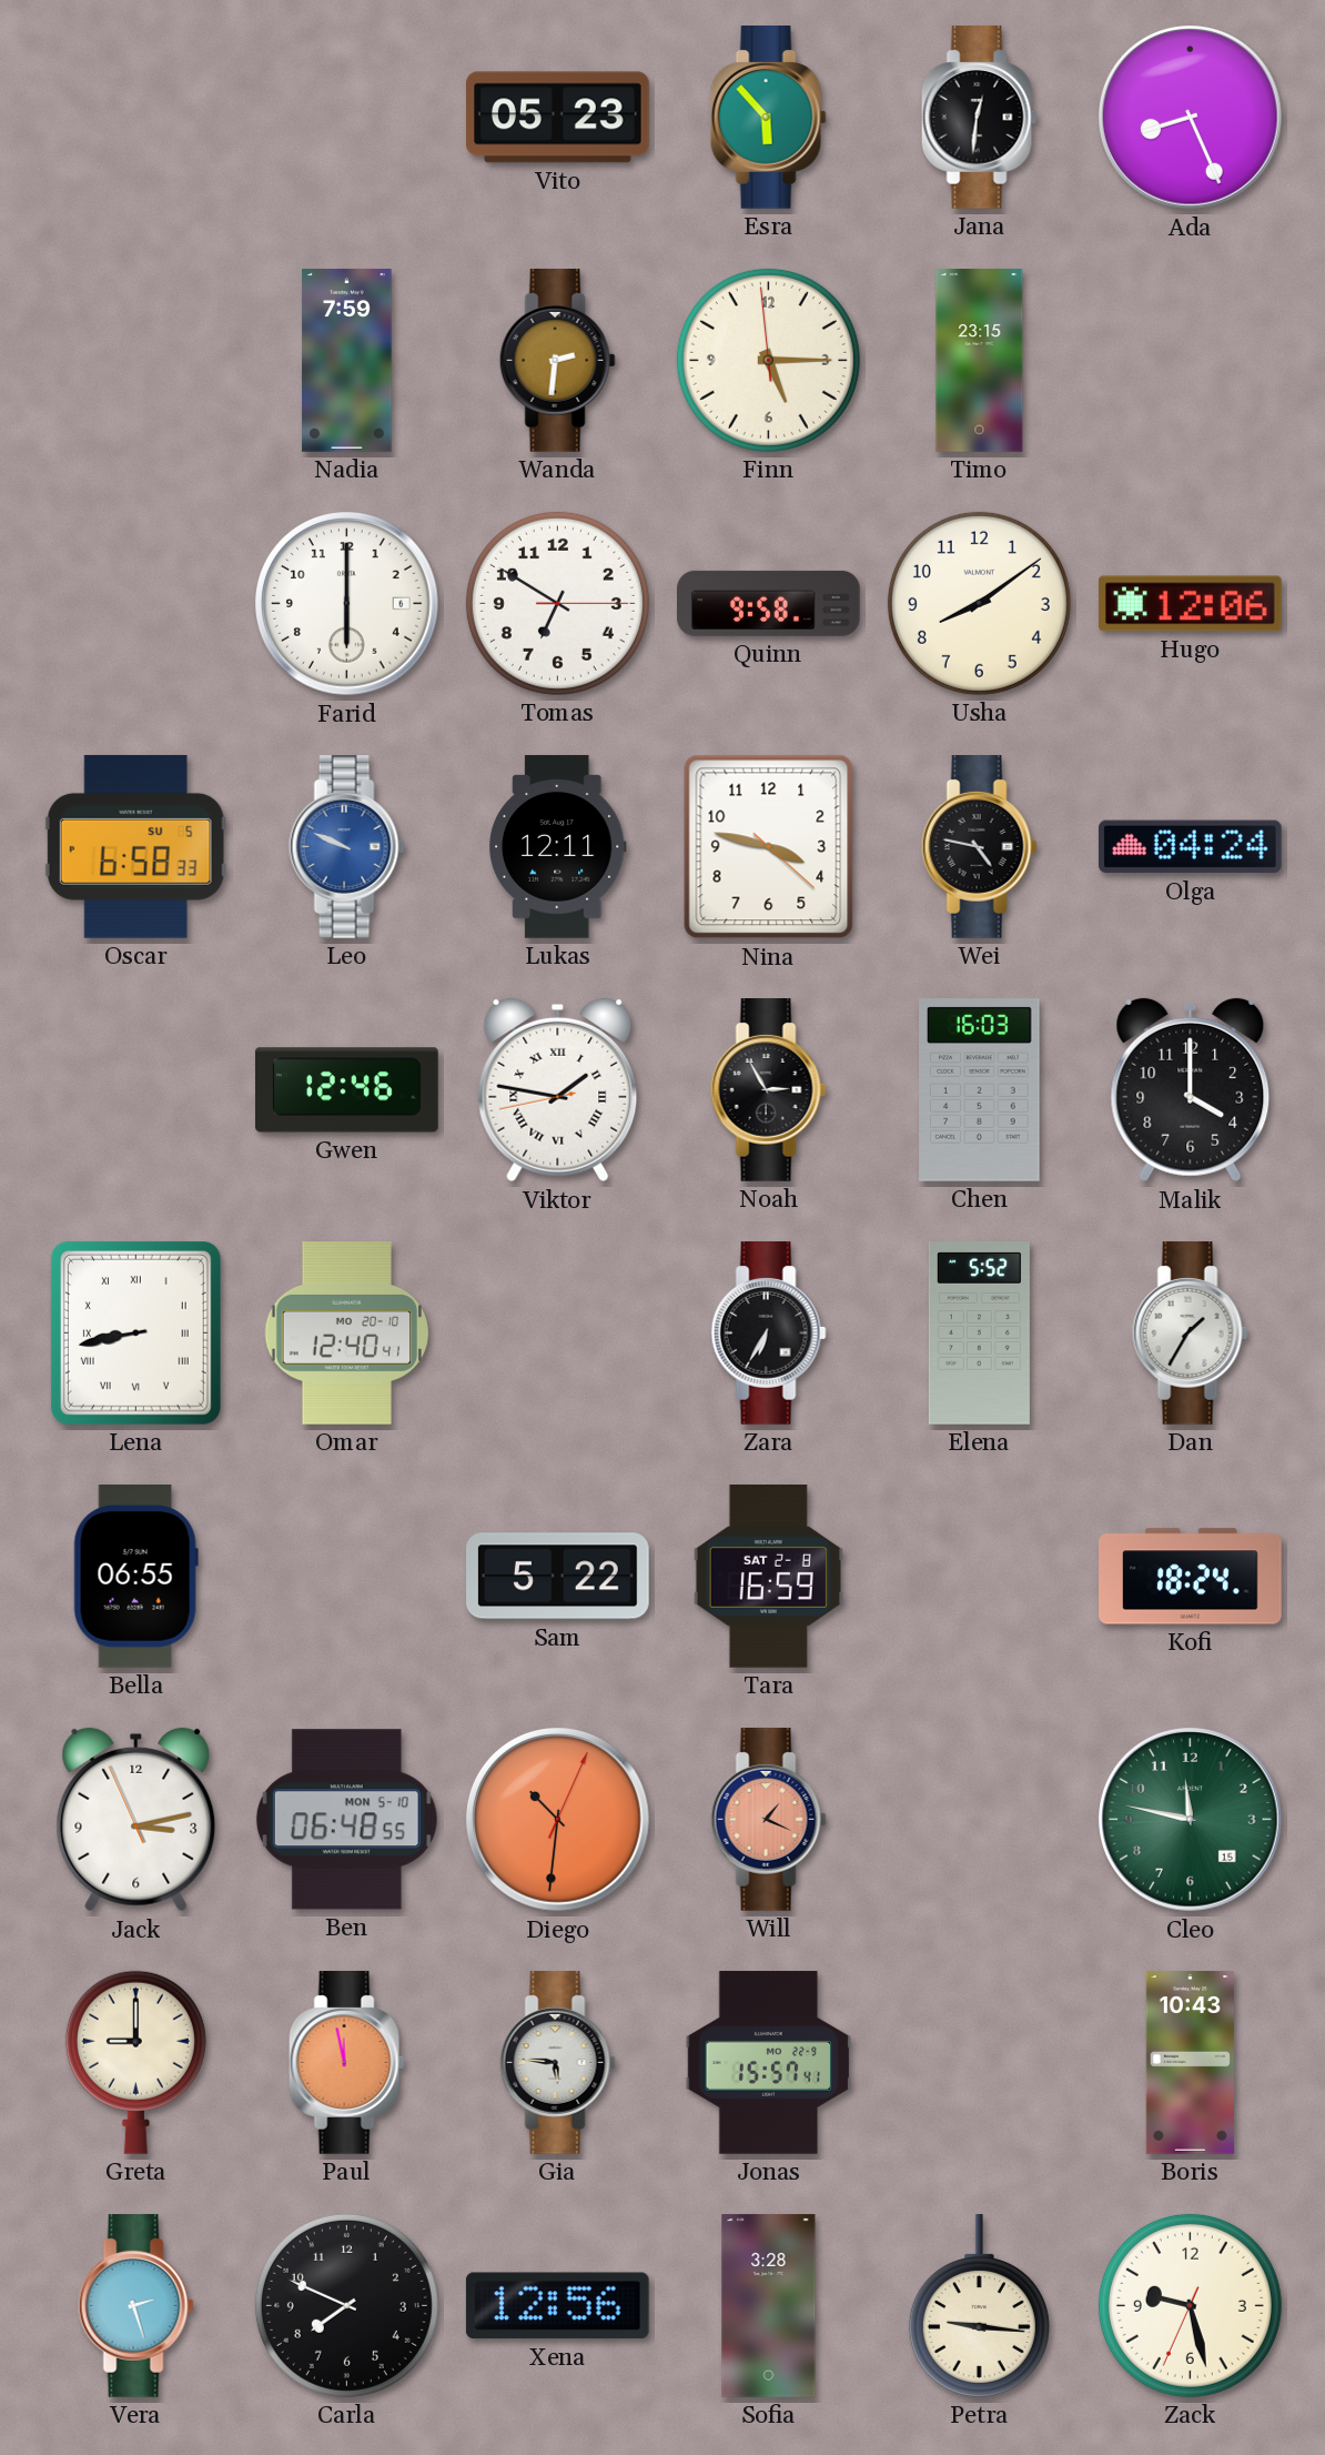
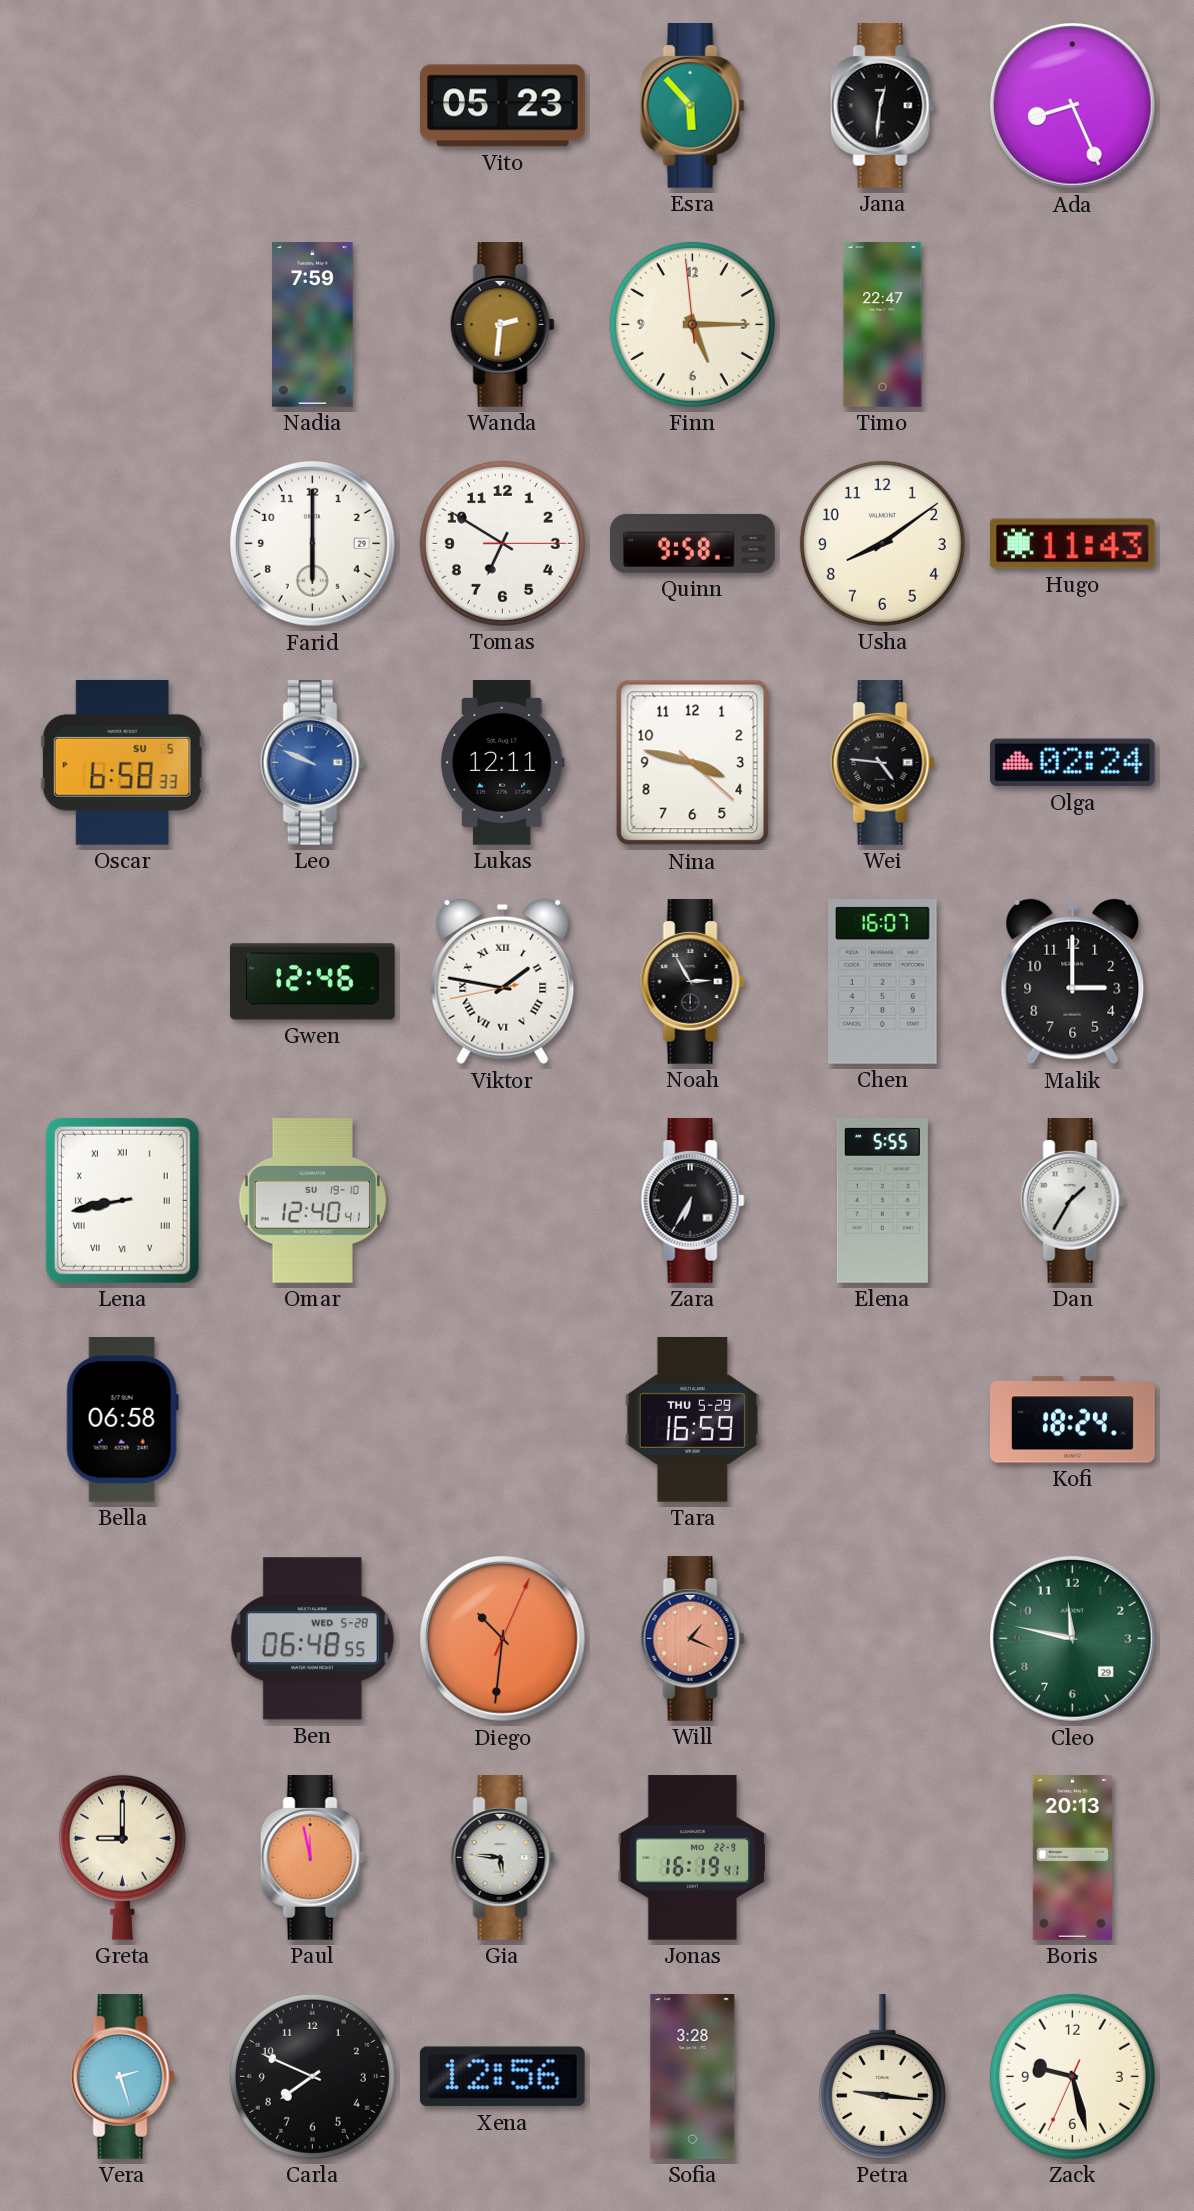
Timo: 23:15 -> 22:47 (883, 325)
Farid date: 6 -> 29 (313, 544)
Hugo: 12:06 -> 11:43 (1072, 544)
Wei: 4:47 -> 4:46 (882, 763)
Olga: 04:24 -> 02:24 (1072, 763)
Chen: 16:03 -> 16:07 (883, 982)
Malik: 4:00 -> 3:00 (1073, 982)
Omar date: MO 20-10 -> SU 19-10 (312, 1201)
Elena: 5:52 -> 5:55 (882, 1201)
Bella: 06:55 -> 06:58 (122, 1420)
Sam: 5:22 -> none (558, 1577)
Tara date: SAT 2-8 -> THU 5-29 (692, 1420)
Jack: 3:12 -> none (136, 1820)
Ben date: MON 5-10 -> WED 5-28 (312, 1639)
Cleo date: 15 -> 29 (1073, 1639)
Jonas: 15:57 -> 16:19 (693, 1858)
Boris: 10:43 -> 20:13 (1072, 1858)
